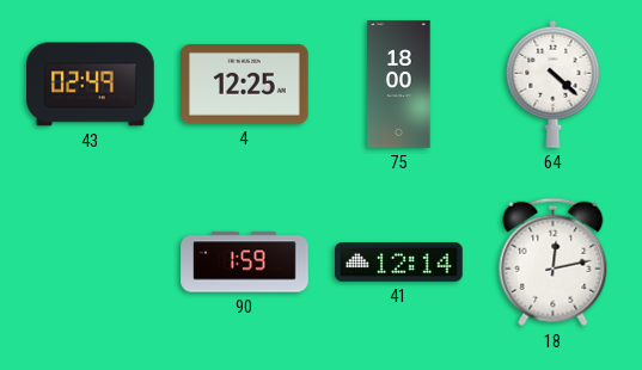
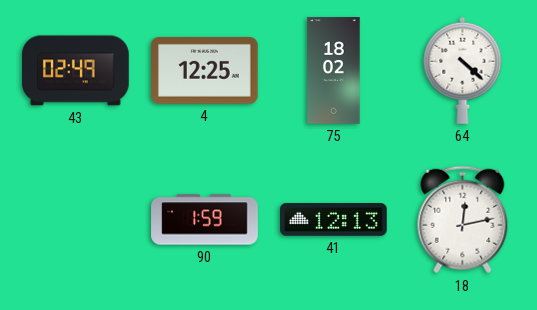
75: 18:00 -> 18:02 (334, 71)
41: 12:14 -> 12:13 (334, 220)
